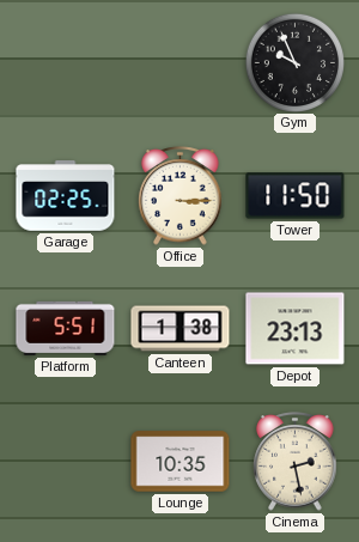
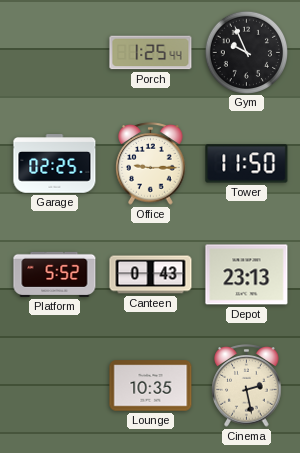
Porch: none -> 1:25 (151, 53)
Office: 3:15 -> 9:15 (151, 164)
Platform: 5:51 -> 5:52 (55, 274)
Canteen: 1:38 -> 0:43 (151, 275)
